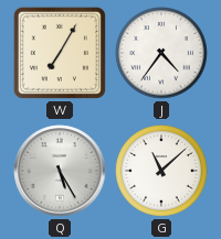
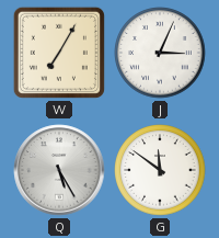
J: 4:36 -> 3:04 (160, 53)
G: 11:08 -> 11:51 (160, 170)
